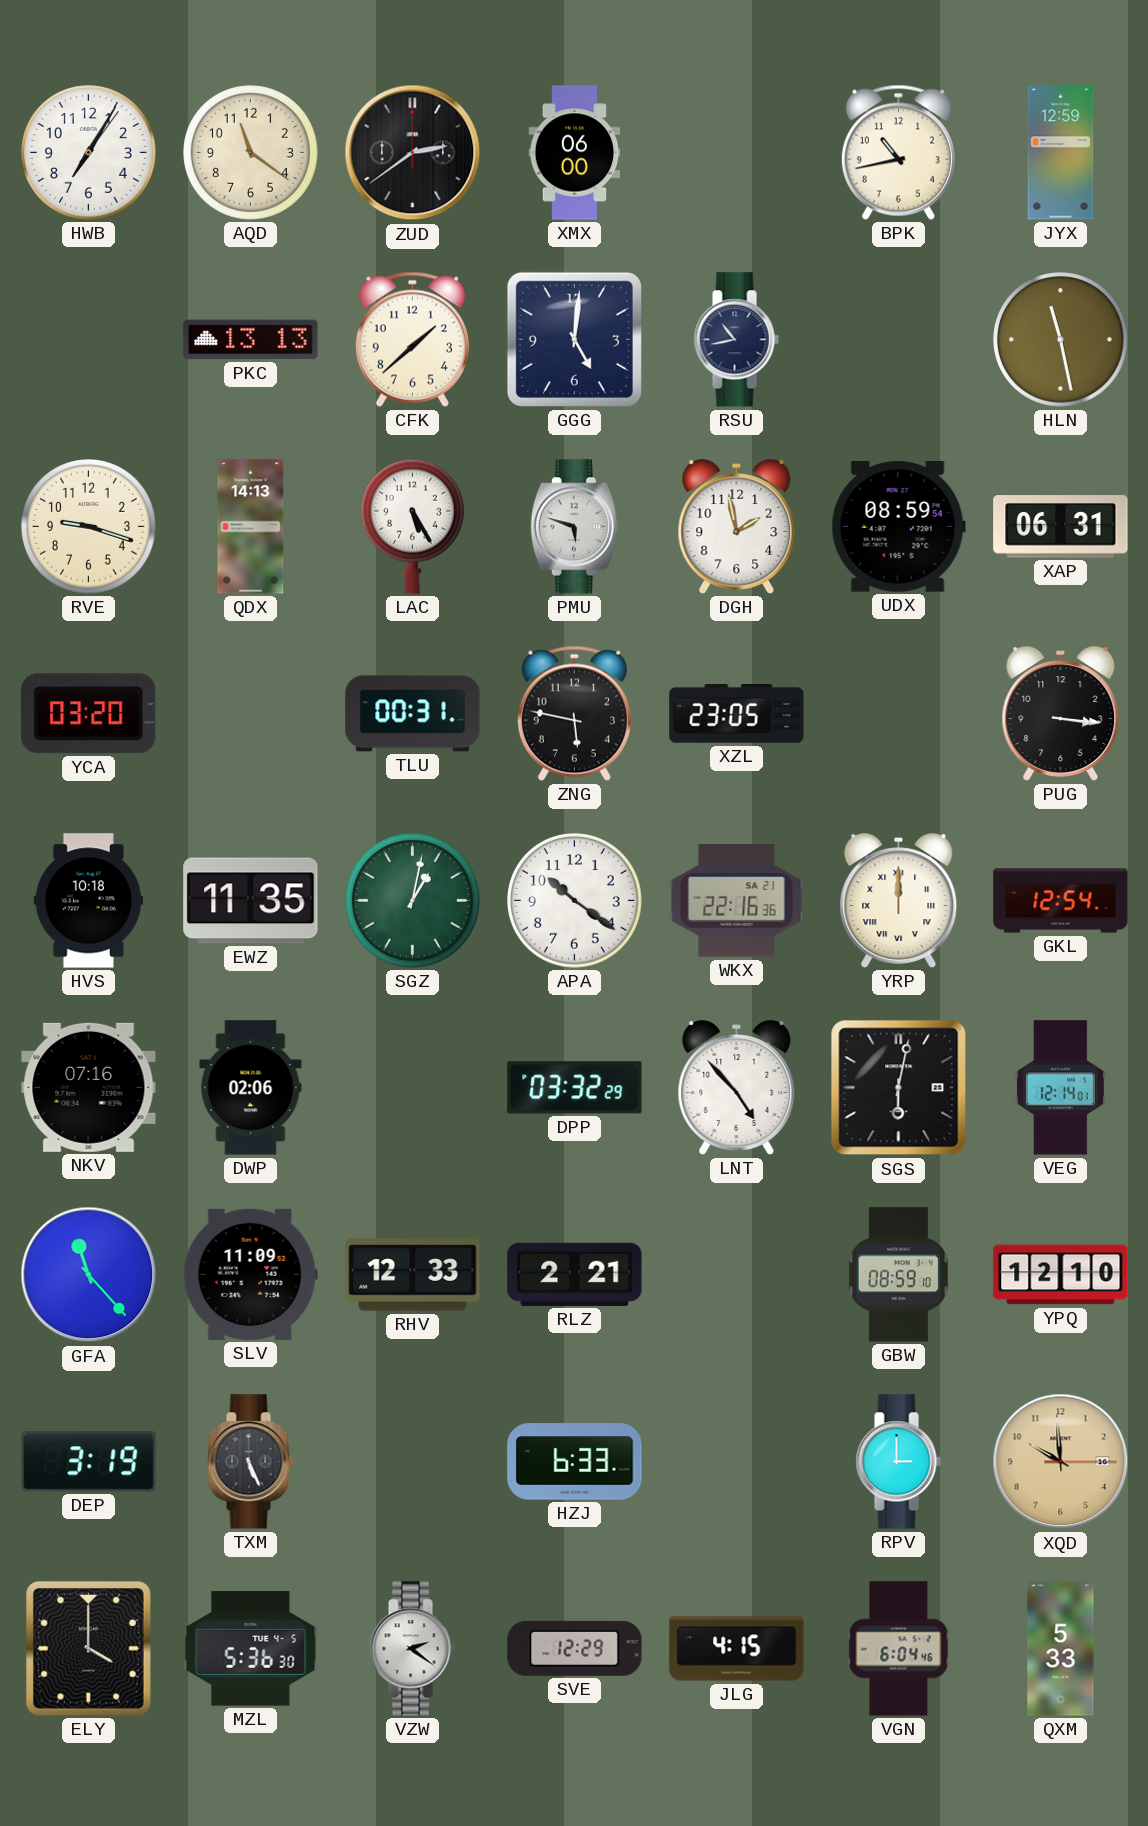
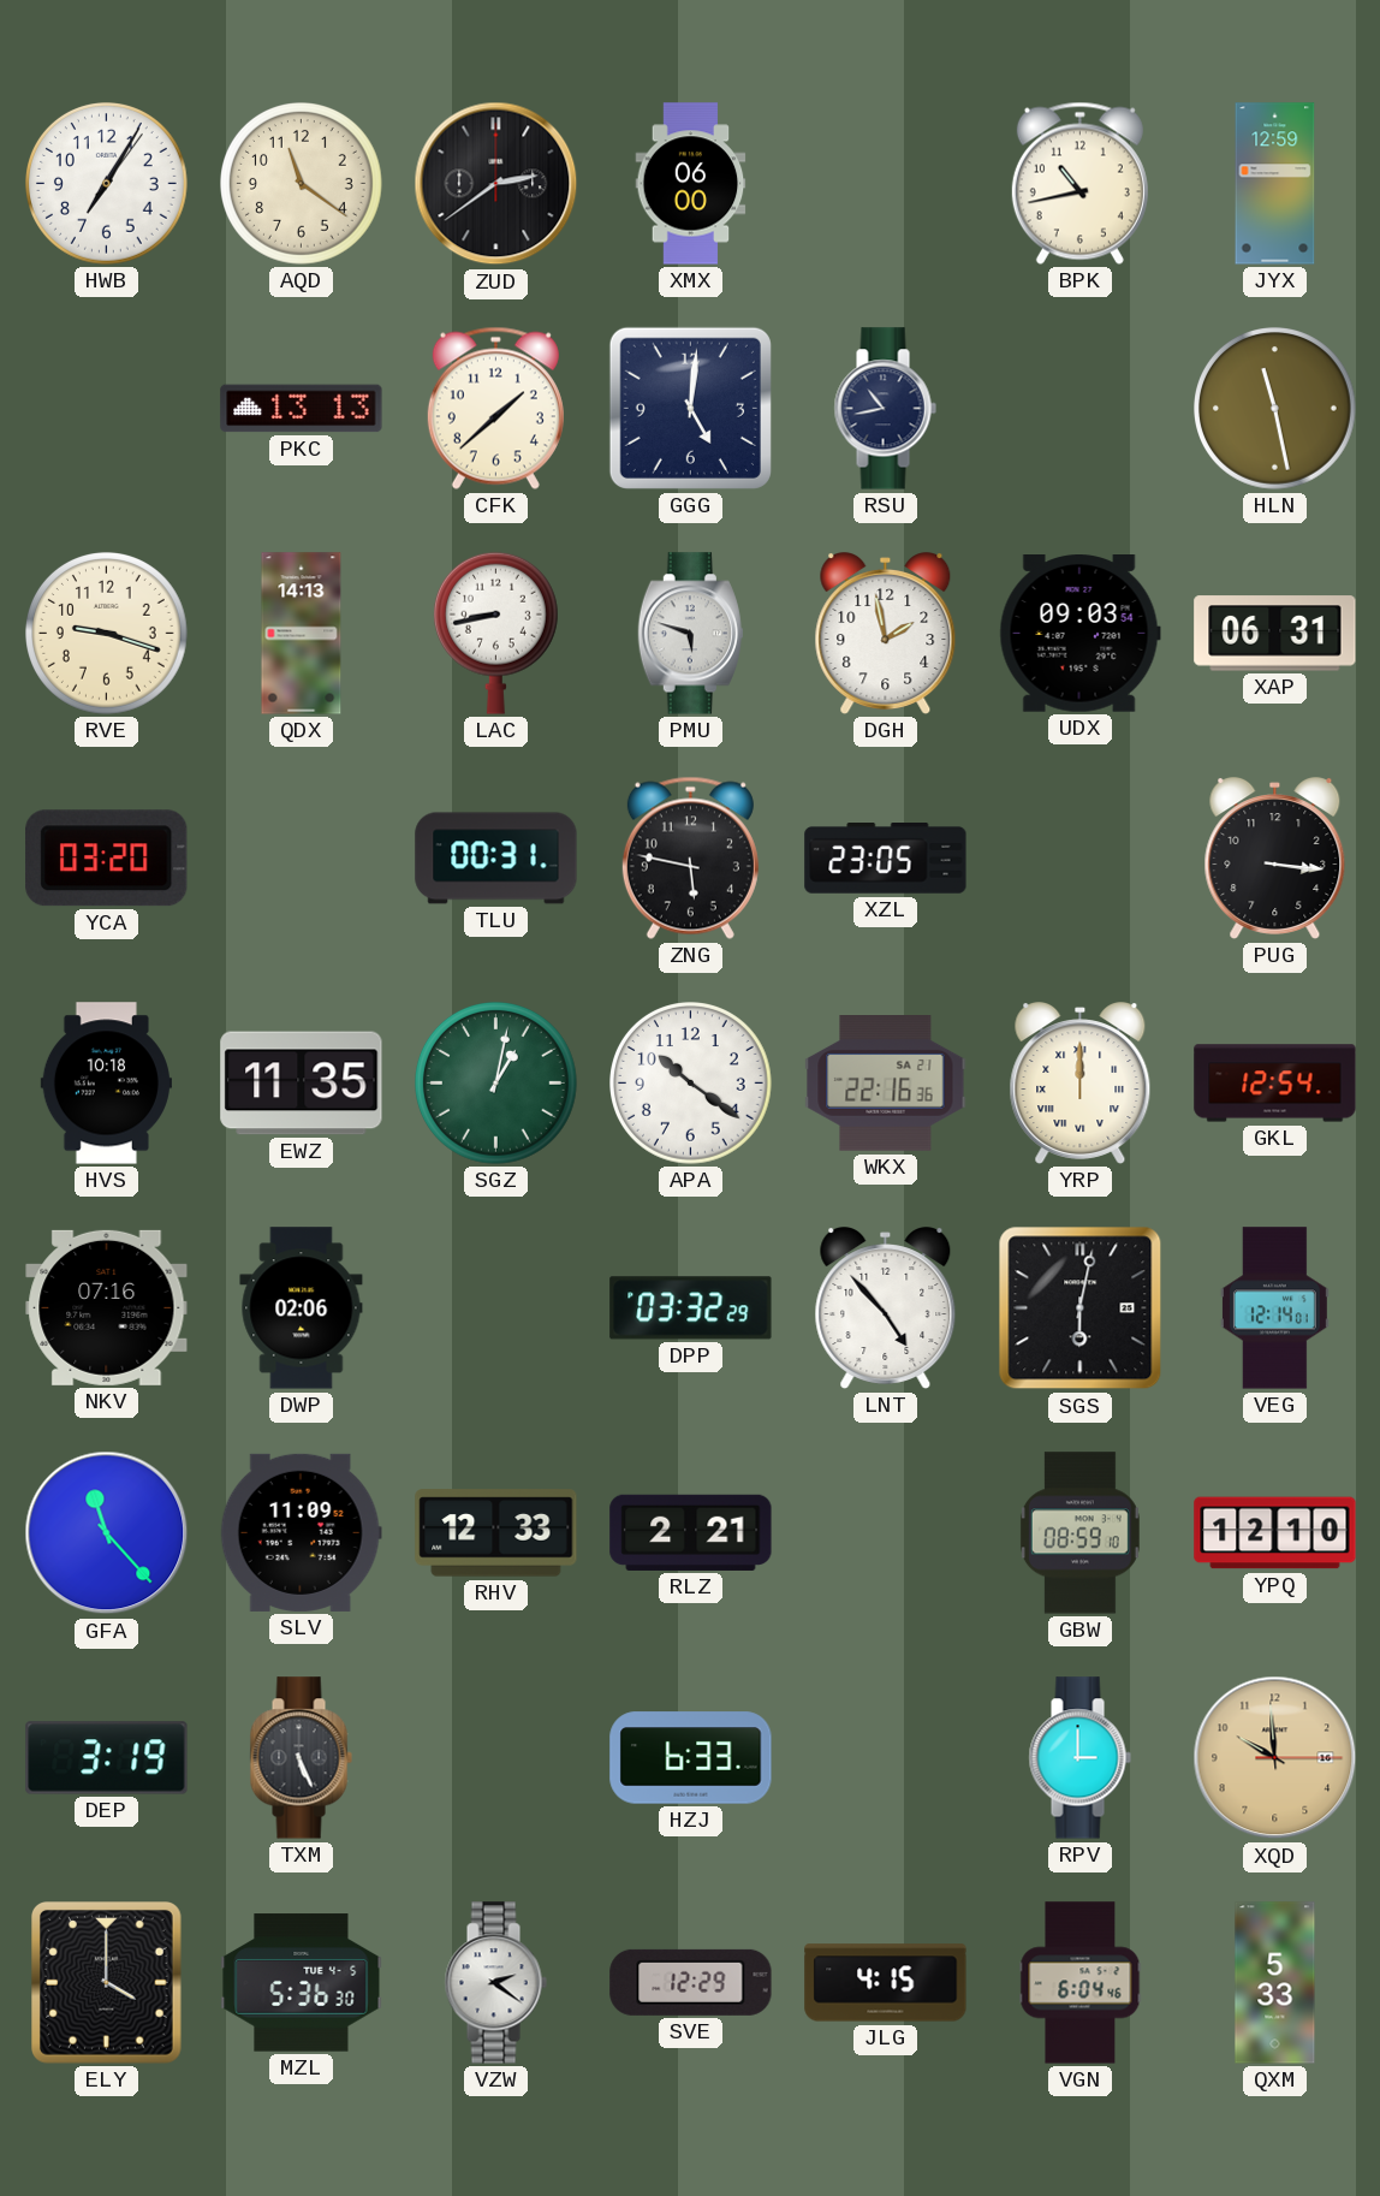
LAC: 5:25 -> 8:43 (495, 633)
UDX: 08:59 -> 09:03 (1079, 634)
